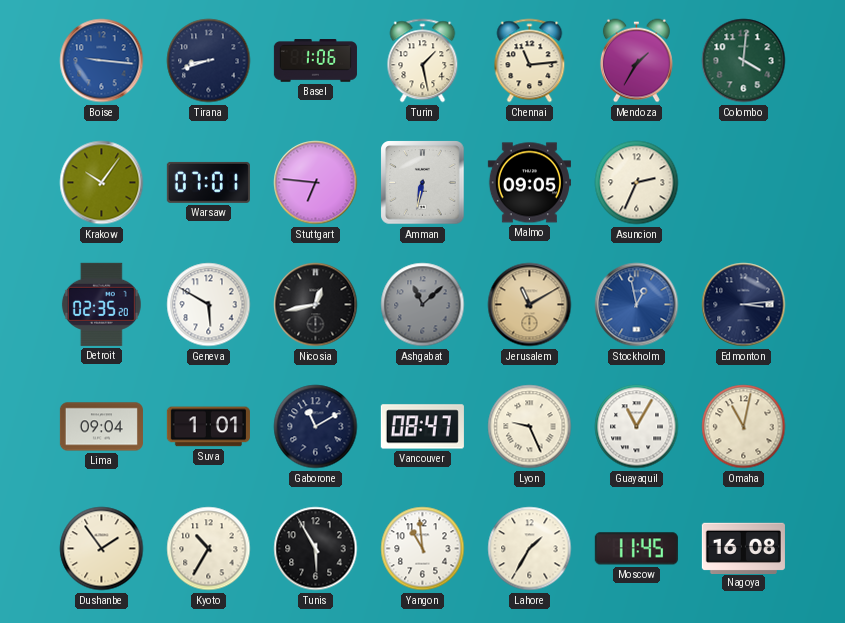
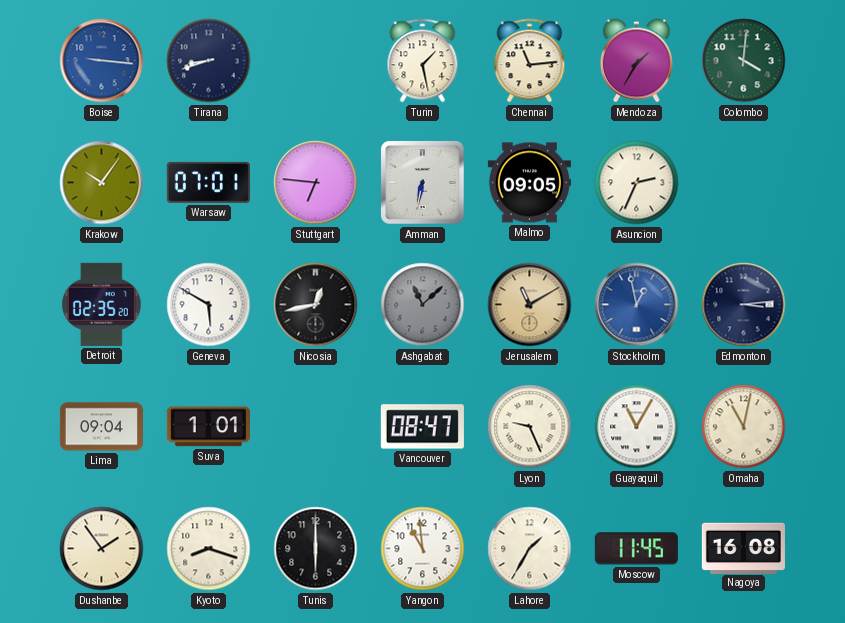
Basel: 1:06 -> none (315, 61)
Gaborone: 11:10 -> none (316, 427)
Kyoto: 10:35 -> 8:18 (209, 549)
Tunis: 5:55 -> 6:00 (316, 549)
